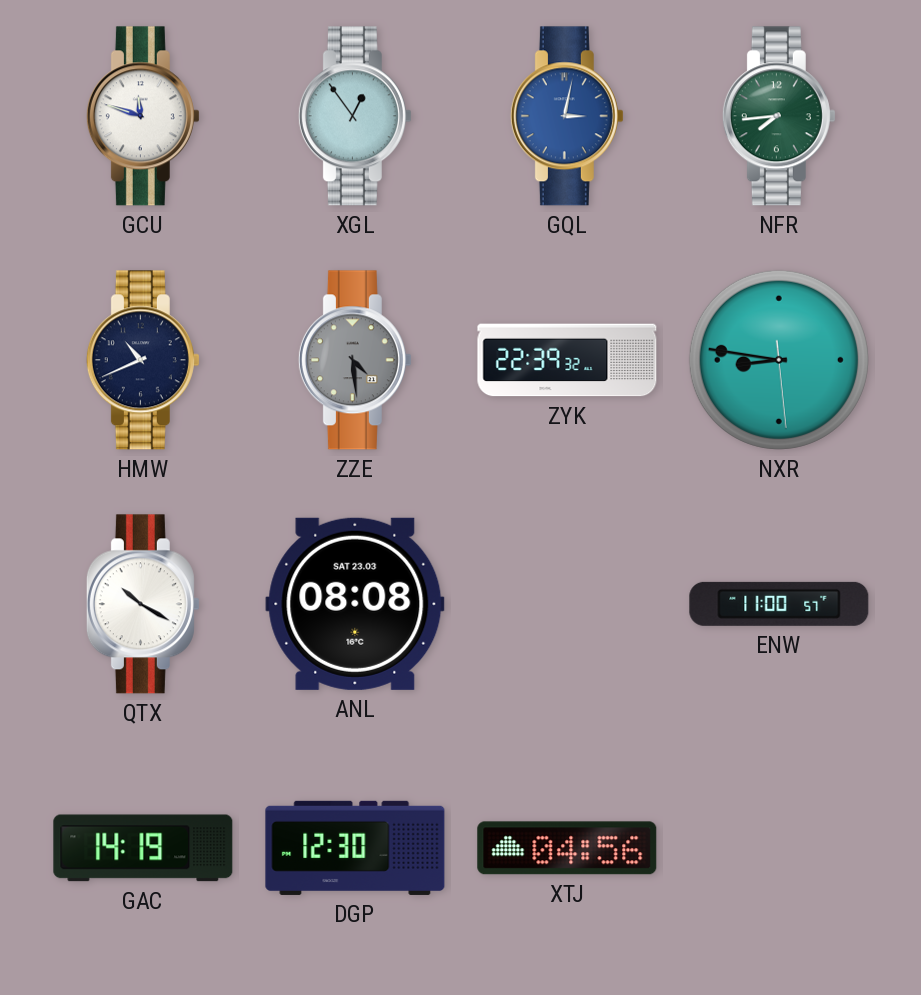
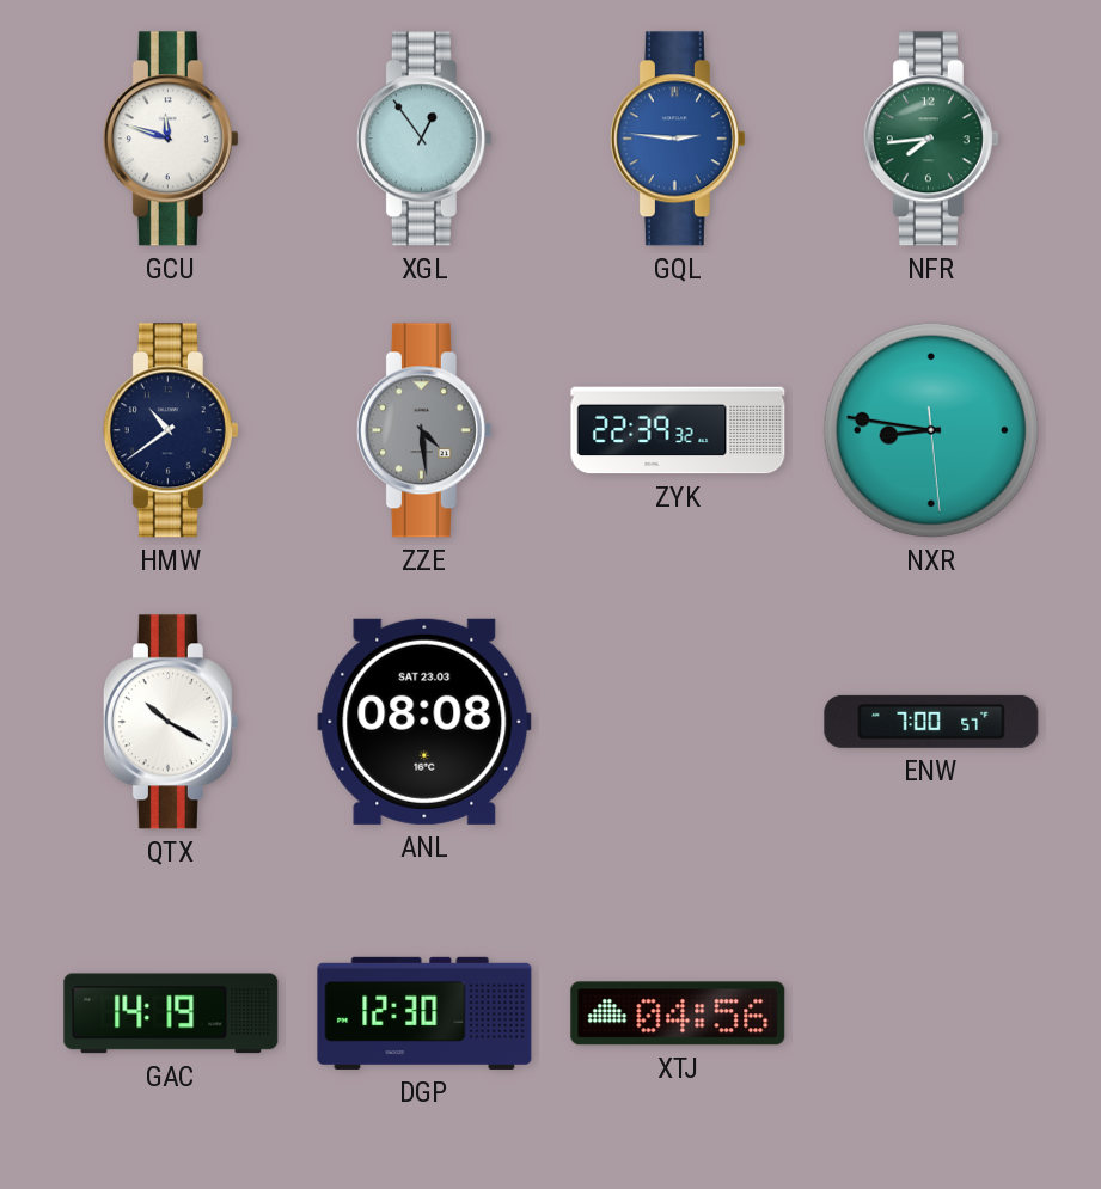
GQL: 3:02 -> 2:46 (678, 139)
HMW: 10:41 -> 10:39 (171, 430)
ENW: 11:00 -> 7:00 (931, 722)
